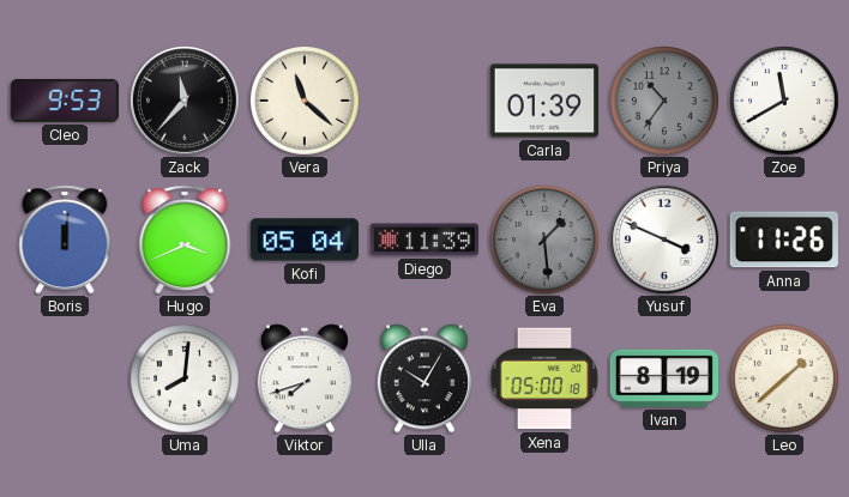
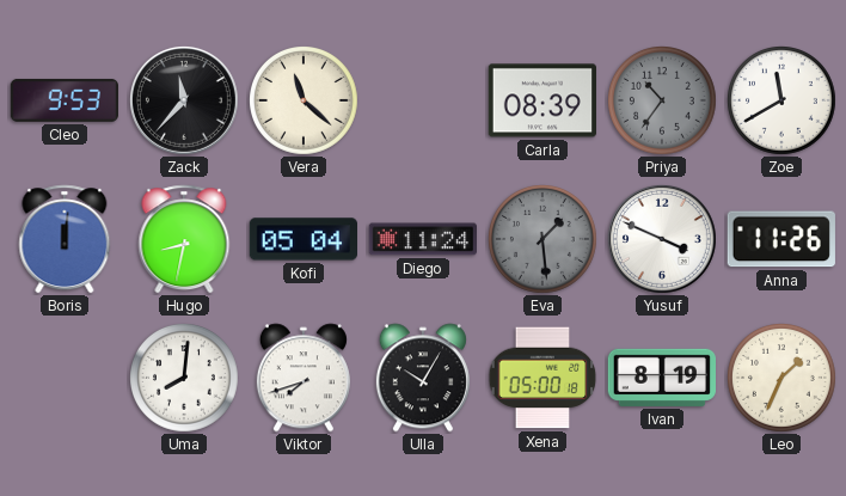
Carla: 01:39 -> 08:39 (541, 100)
Hugo: 3:41 -> 8:32 (184, 239)
Diego: 11:39 -> 11:24 (422, 239)
Leo: 1:38 -> 1:34 (783, 379)
